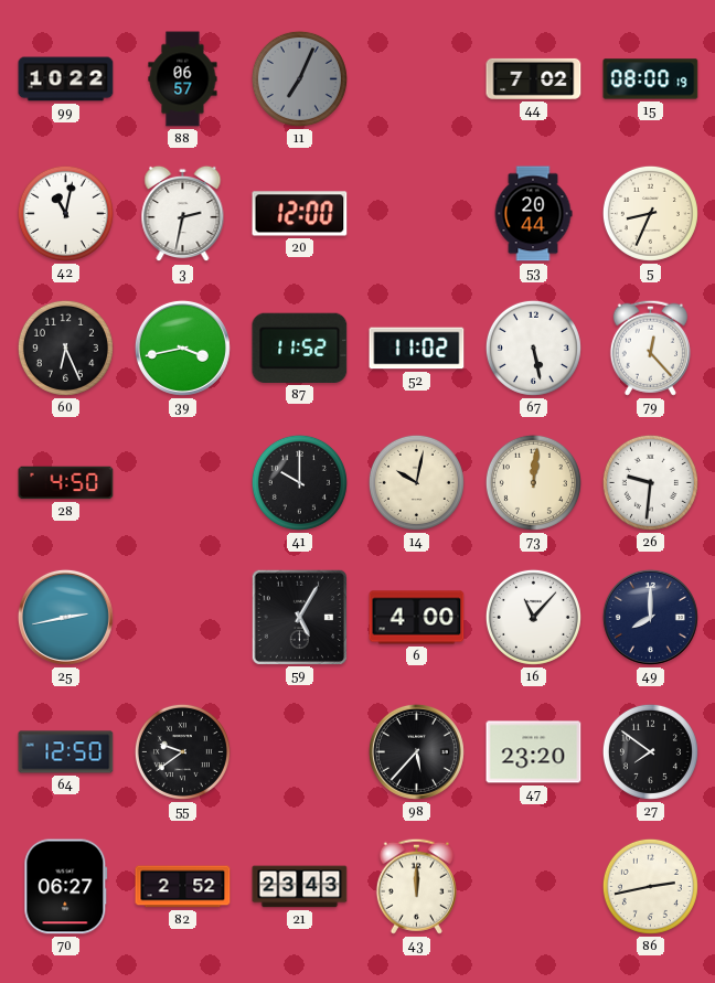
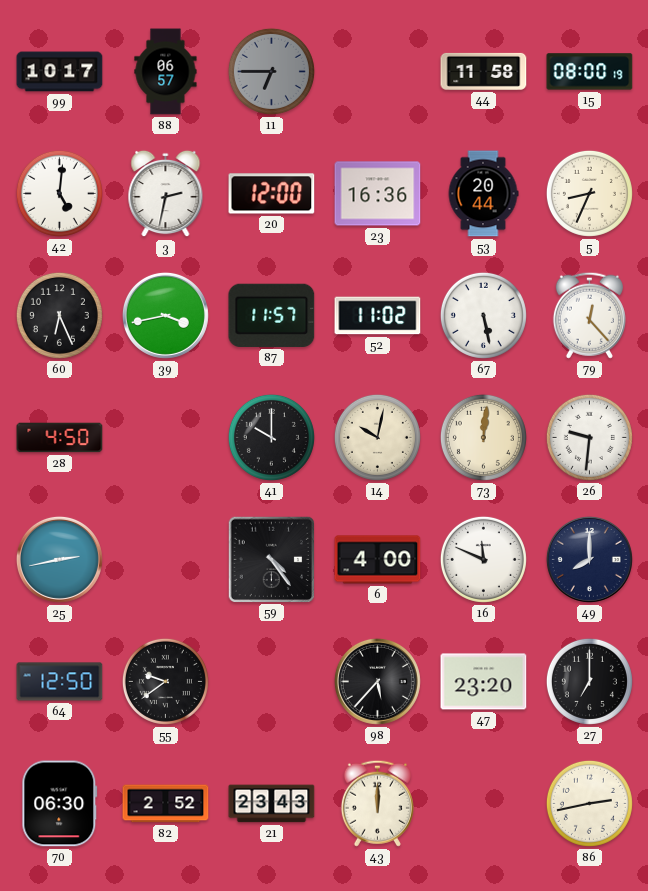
99: 10:22 -> 10:17 (60, 72)
11: 7:04 -> 6:45 (271, 71)
44: 7:02 -> 11:58 (484, 71)
42: 11:02 -> 5:01 (59, 193)
23: none -> 16:36 (378, 194)
87: 11:52 -> 11:57 (272, 315)
59: 5:05 -> 4:24 (271, 559)
16: 11:07 -> 11:49 (483, 559)
27: 7:51 -> 7:00 (589, 681)
70: 06:27 -> 06:30 (60, 804)
